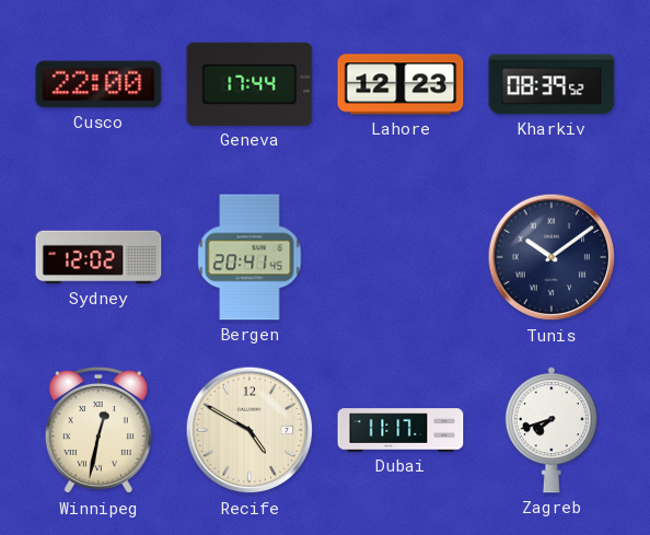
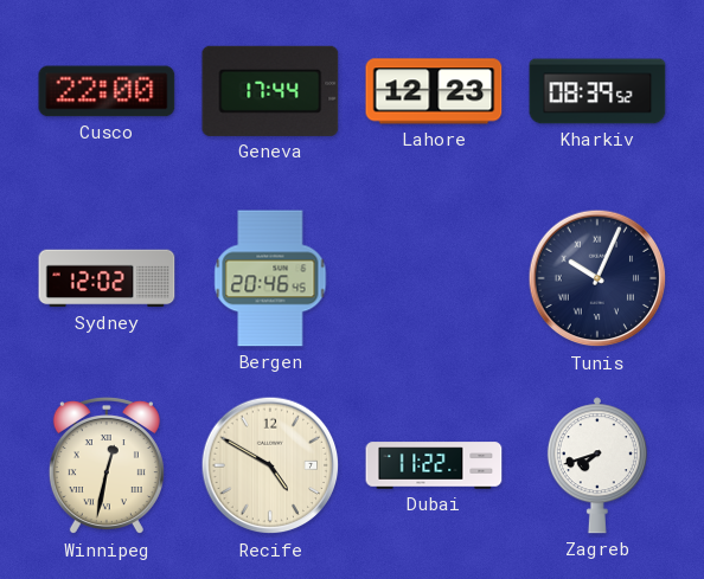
Bergen: 20:41 -> 20:46 (270, 278)
Tunis: 10:09 -> 10:04 (597, 278)
Dubai: 11:17 -> 11:22 (434, 465)
